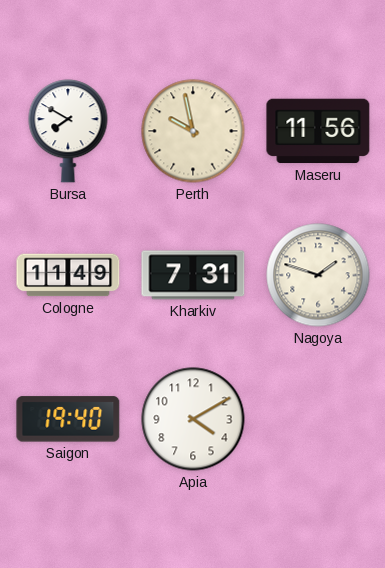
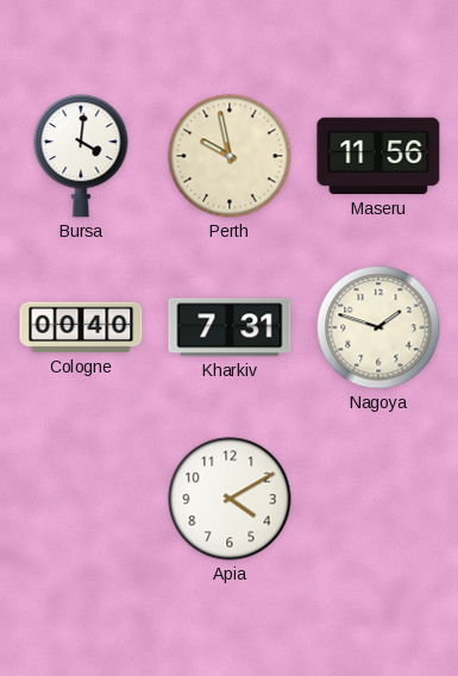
Bursa: 7:50 -> 4:01 (81, 156)
Cologne: 11:49 -> 00:40 (81, 327)
Saigon: 19:40 -> none (68, 419)
